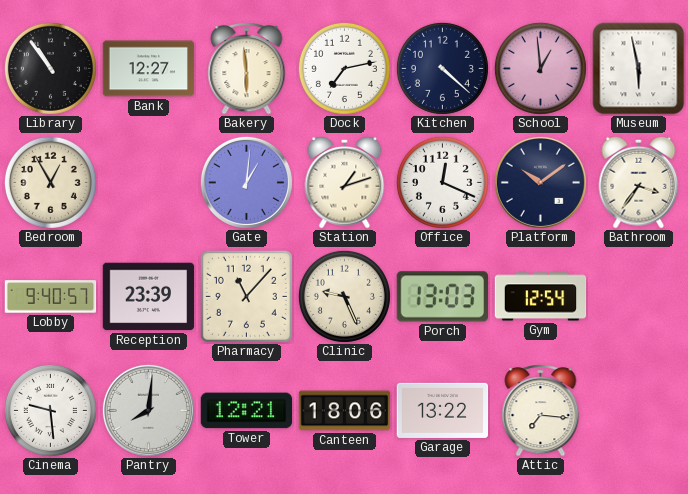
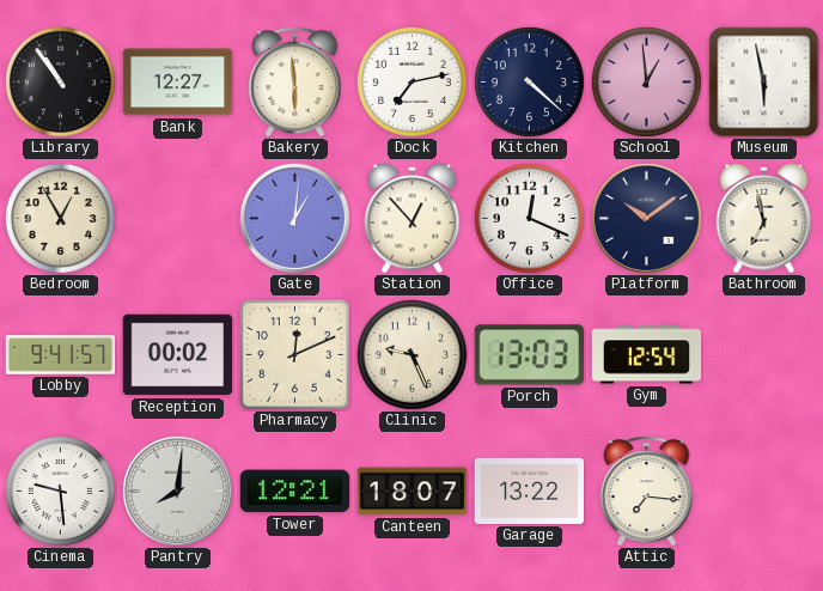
Station: 1:12 -> 12:53 (413, 218)
Bathroom: 3:36 -> 6:58 (764, 218)
Lobby: 9:40 -> 9:41 (61, 355)
Reception: 23:39 -> 00:02 (178, 355)
Pharmacy: 11:07 -> 12:11 (294, 354)
Canteen: 18:06 -> 18:07 (413, 492)
